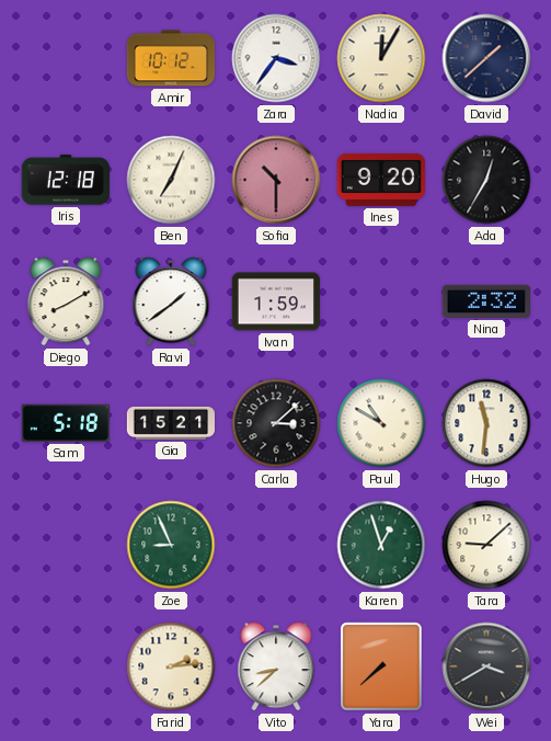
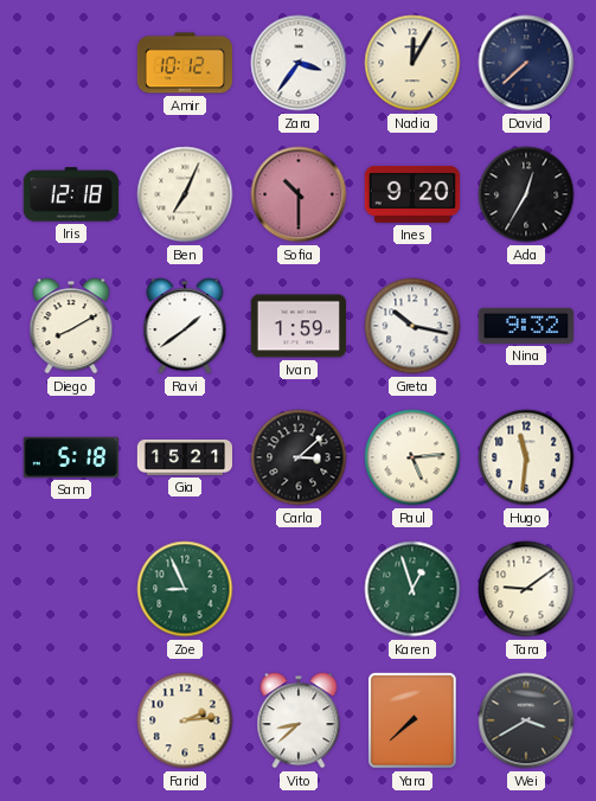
David: 1:38 -> 7:38 (526, 63)
Greta: none -> 10:17 (412, 326)
Nina: 2:32 -> 9:32 (525, 326)
Paul: 10:50 -> 5:14 (412, 457)
Tara: 9:08 -> 9:09 (526, 589)
